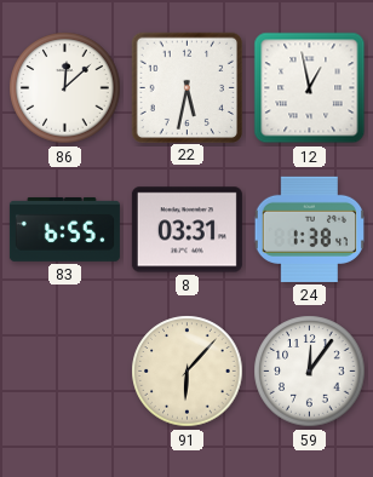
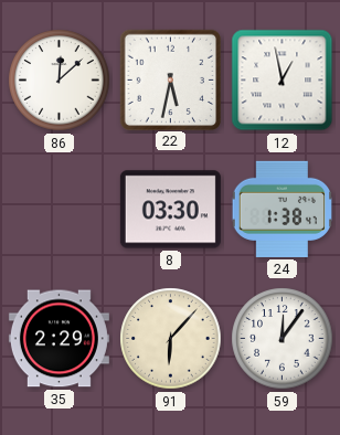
83: 6:55 -> none (64, 229)
8: 03:31 -> 03:30 (170, 210)
35: none -> 2:29 (59, 339)
